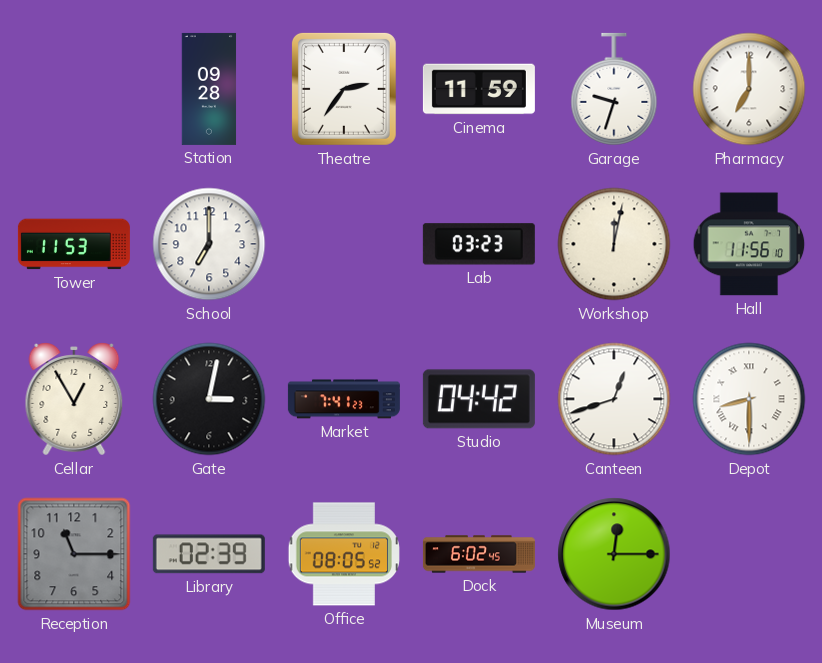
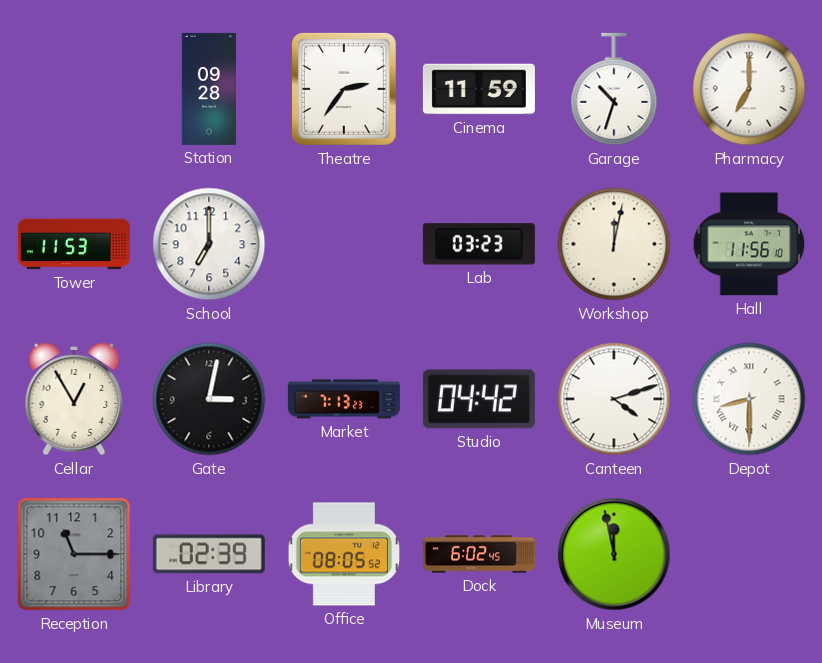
Garage: 9:33 -> 10:33 (614, 89)
Market: 7:41 -> 7:13 (344, 399)
Canteen: 12:42 -> 4:12 (614, 399)
Museum: 12:15 -> 11:58 (614, 554)
